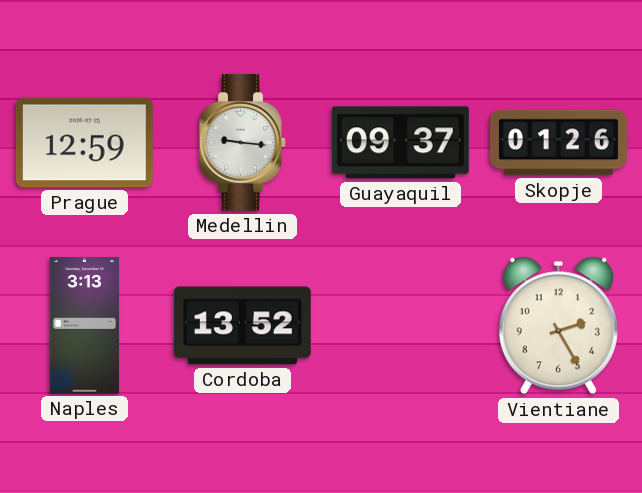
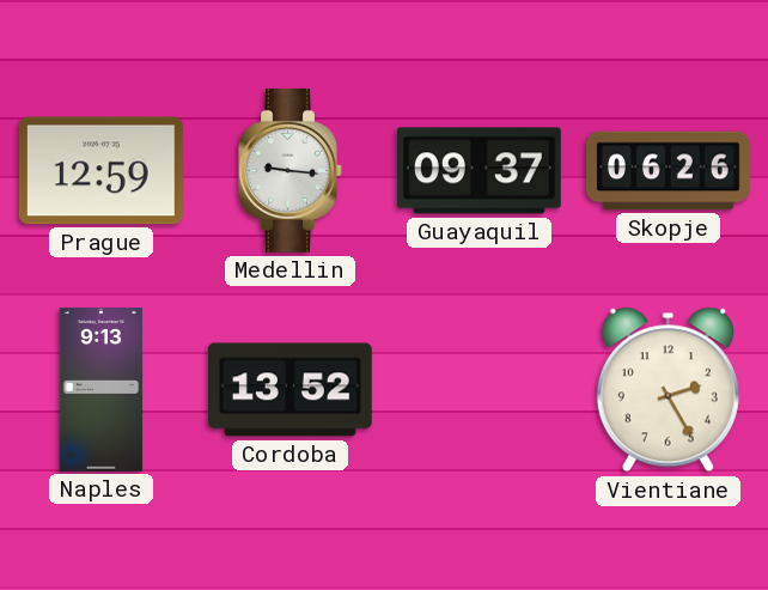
Skopje: 01:26 -> 06:26 (669, 171)
Naples: 3:13 -> 9:13 (102, 390)
